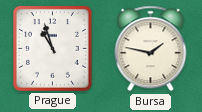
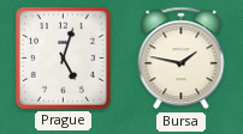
Prague: 10:57 -> 5:03 (63, 57)
